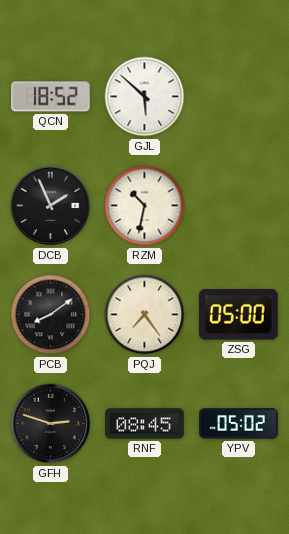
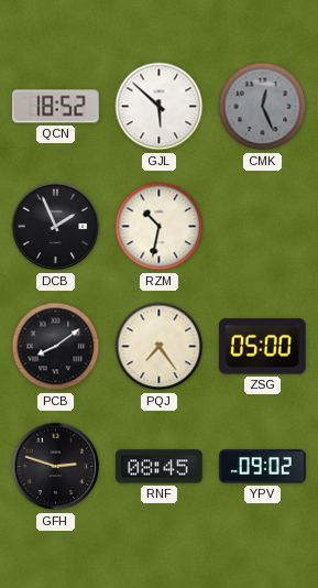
CMK: none -> 12:26 (263, 107)
YPV: 05:02 -> 09:02 (263, 467)
